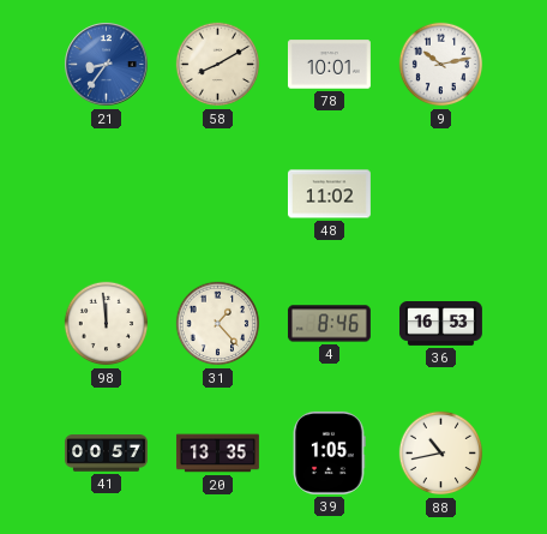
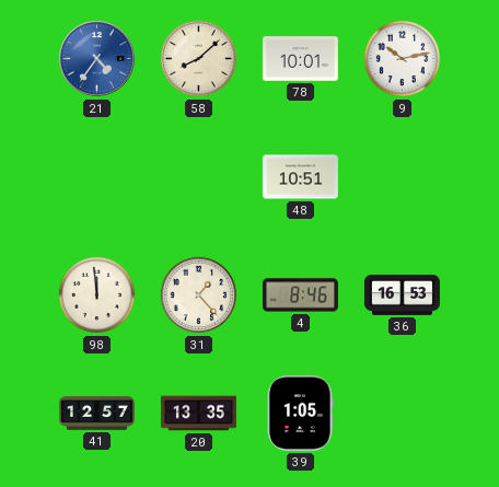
21: 8:36 -> 4:36 (97, 59)
58: 8:10 -> 8:08 (199, 59)
48: 11:02 -> 10:51 (300, 177)
41: 00:57 -> 12:57 (96, 414)
88: 10:43 -> none (441, 454)
